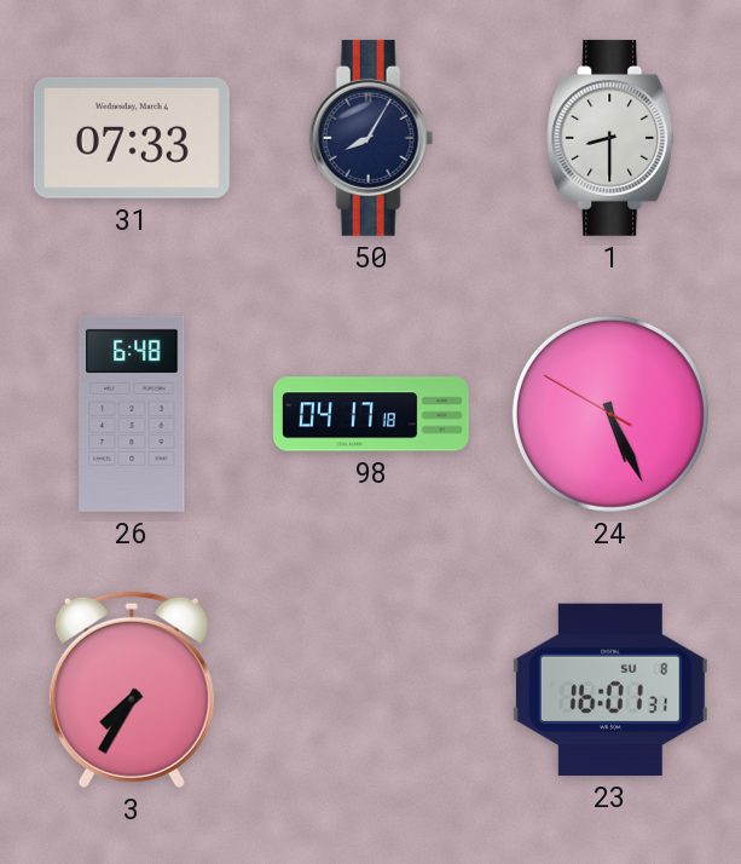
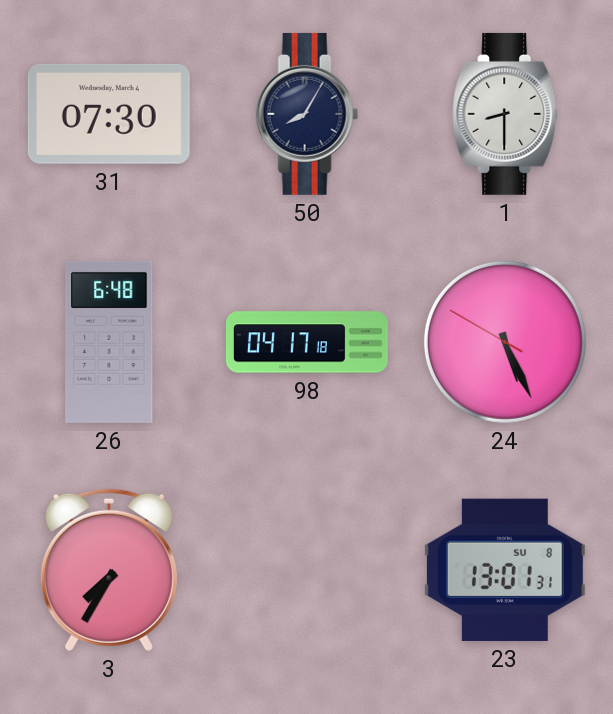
31: 07:33 -> 07:30 (109, 114)
23: 16:01 -> 13:01 (505, 570)
